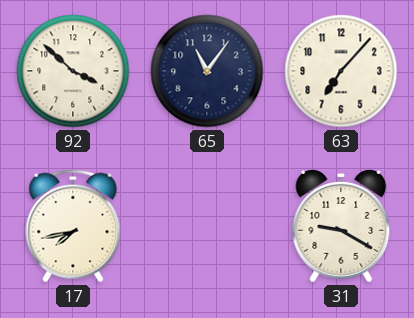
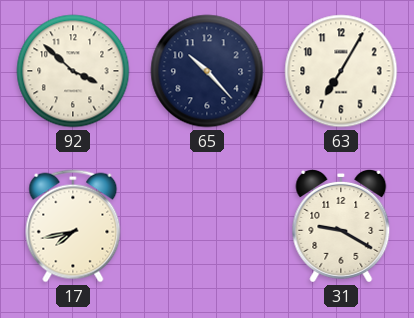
65: 11:06 -> 10:23 (207, 71)
63: 7:07 -> 7:05 (341, 71)
